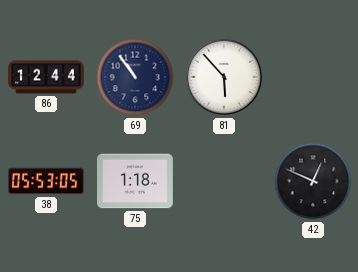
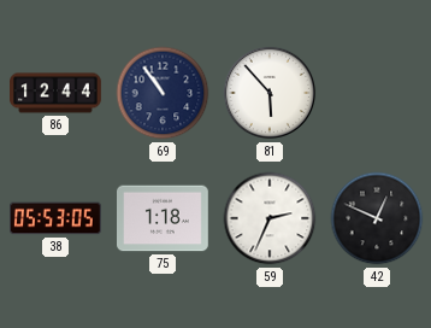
59: none -> 2:34 (270, 218)
